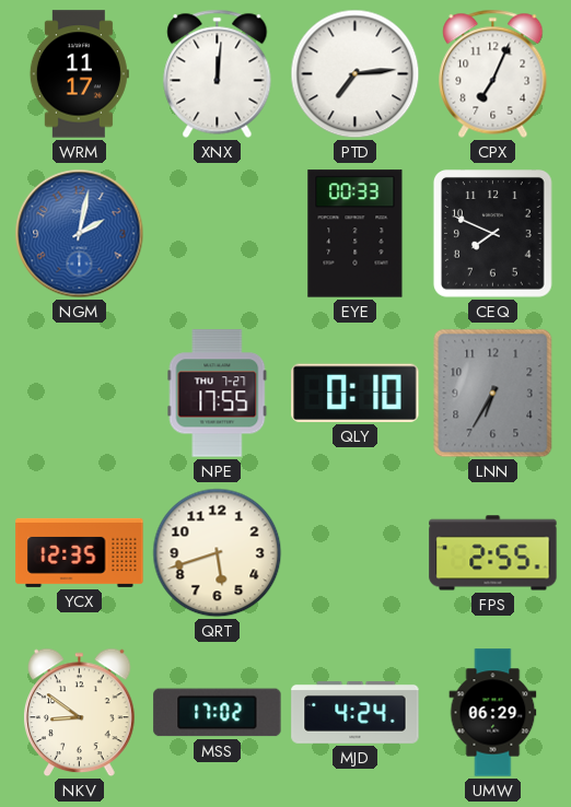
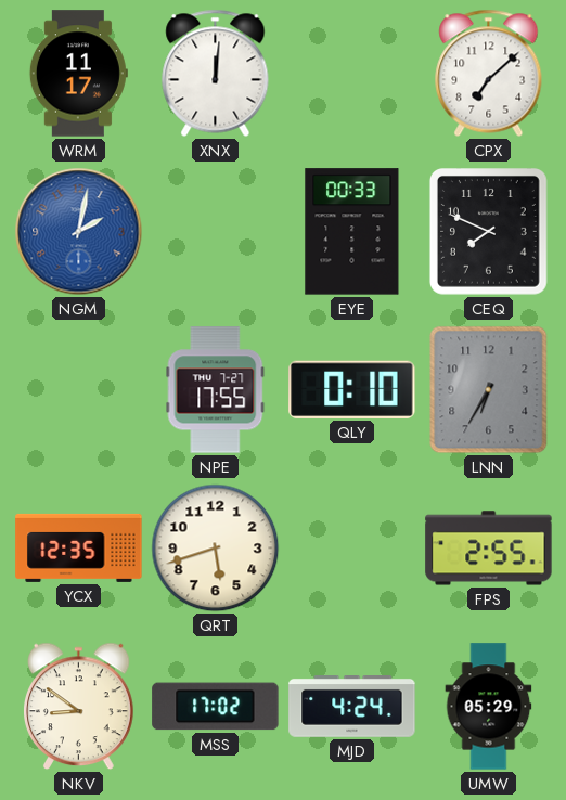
PTD: 7:14 -> none (356, 74)
CPX: 7:04 -> 7:08 (489, 73)
UMW: 06:29 -> 05:29 (489, 707)
